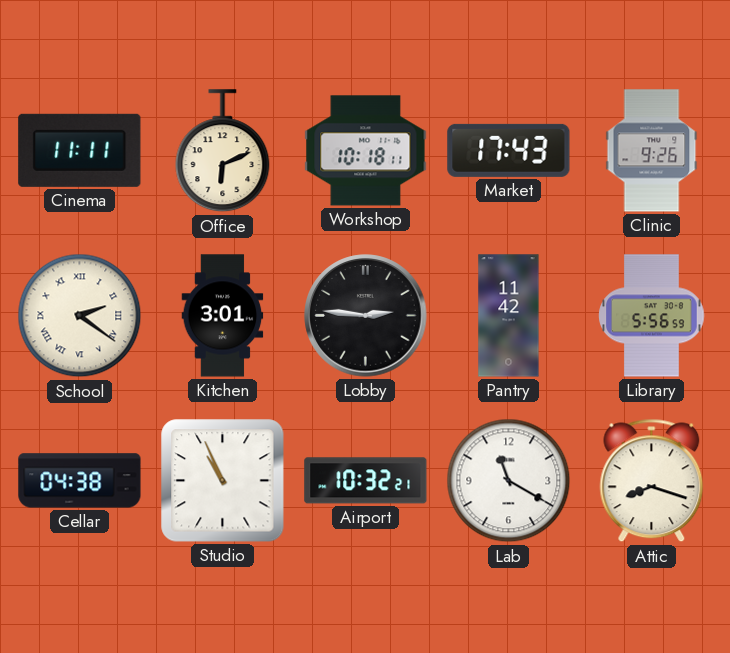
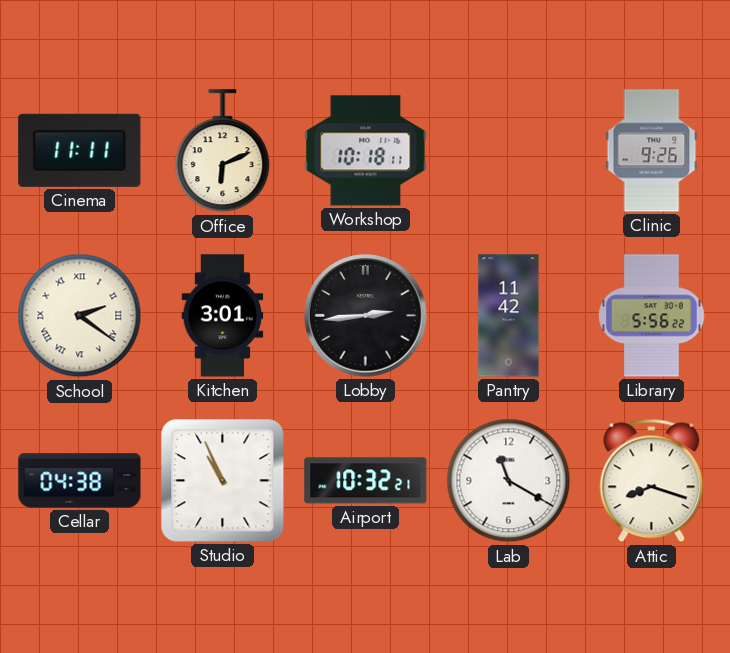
Market: 17:43 -> none (509, 150)
Lobby: 2:46 -> 2:44 (366, 316)
Library: 5:56:59 -> 5:56:22 (652, 316)
